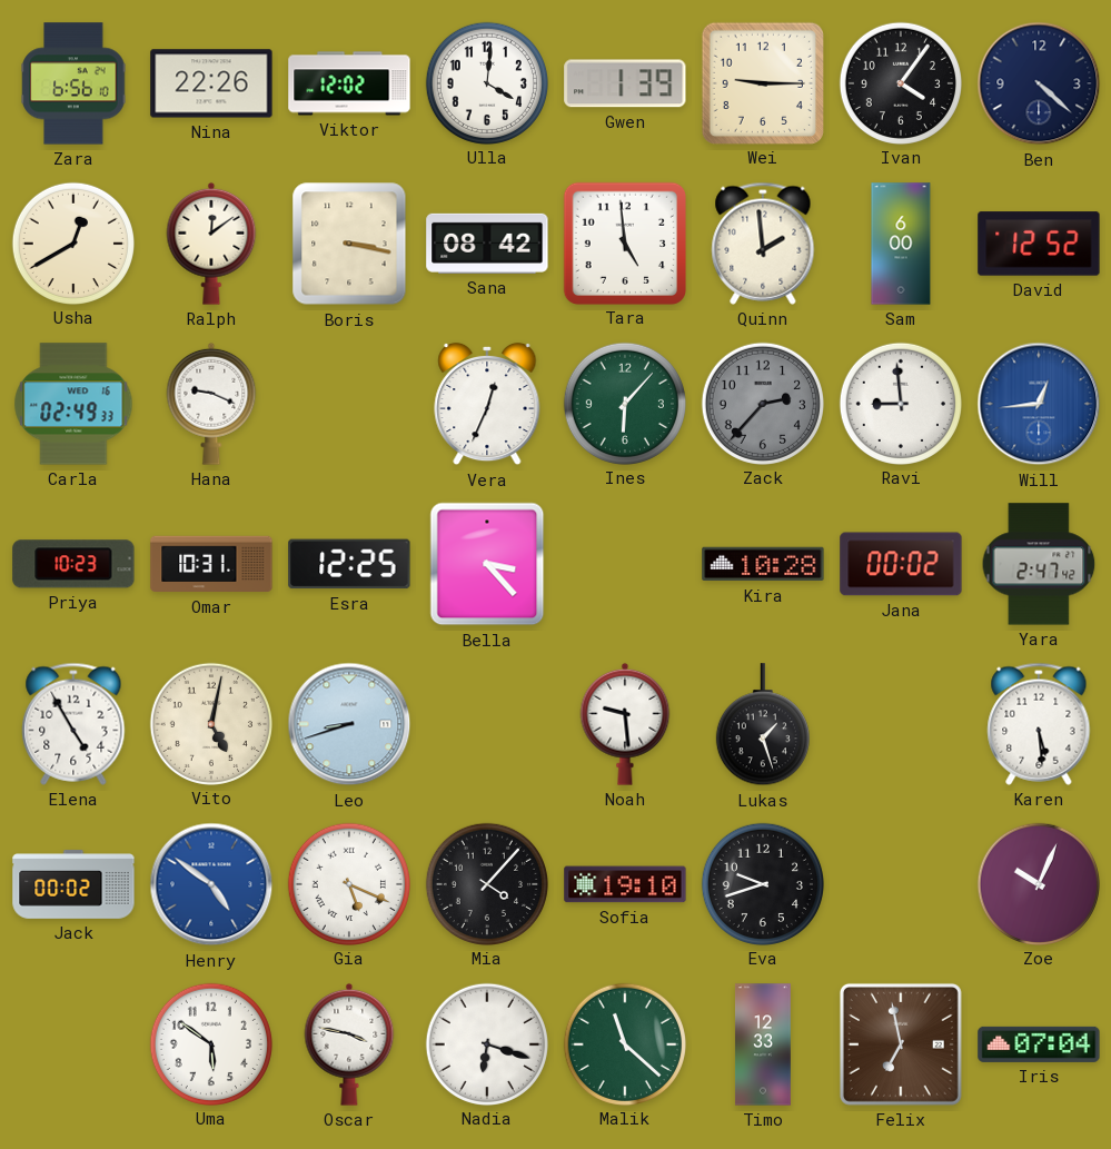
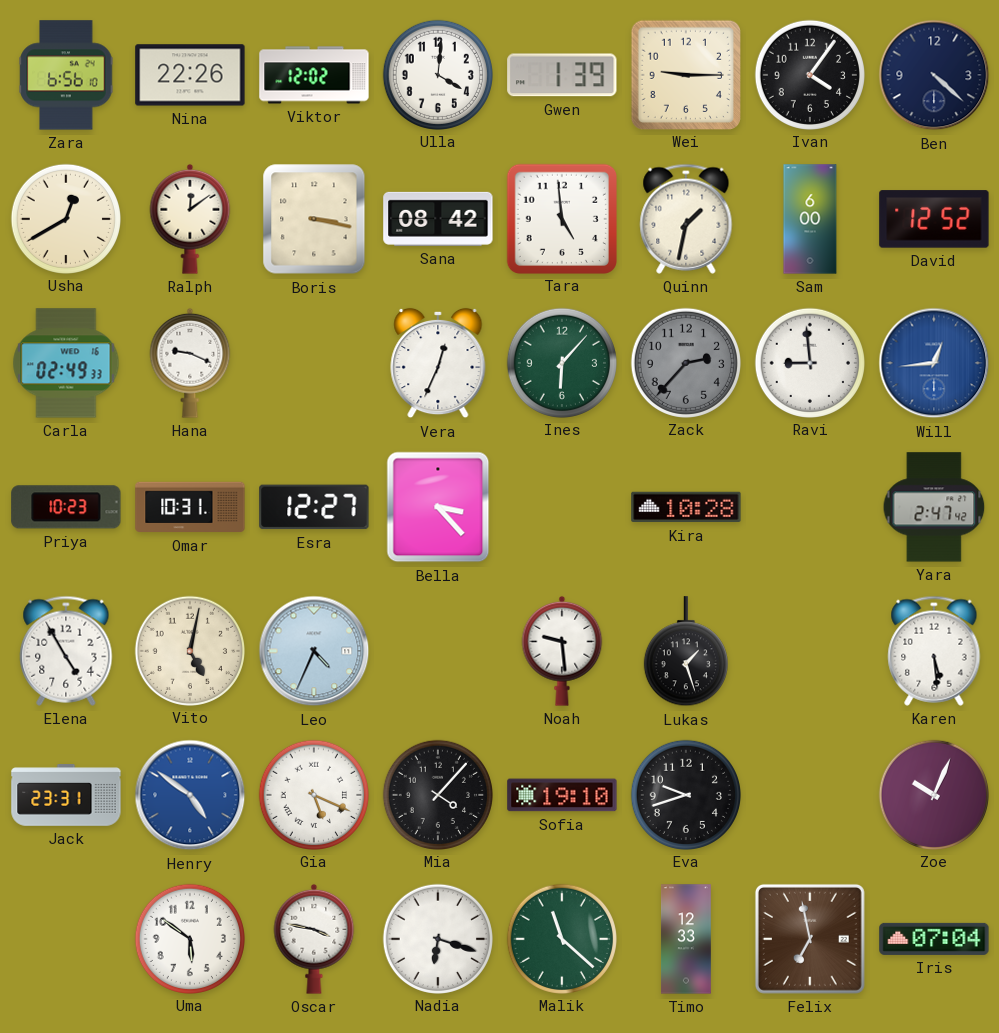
Quinn: 1:59 -> 1:32 (686, 219)
Esra: 12:25 -> 12:27 (314, 507)
Jana: 00:02 -> none (901, 564)
Leo: 8:42 -> 4:34 (314, 651)
Jack: 00:02 -> 23:31 (66, 795)
